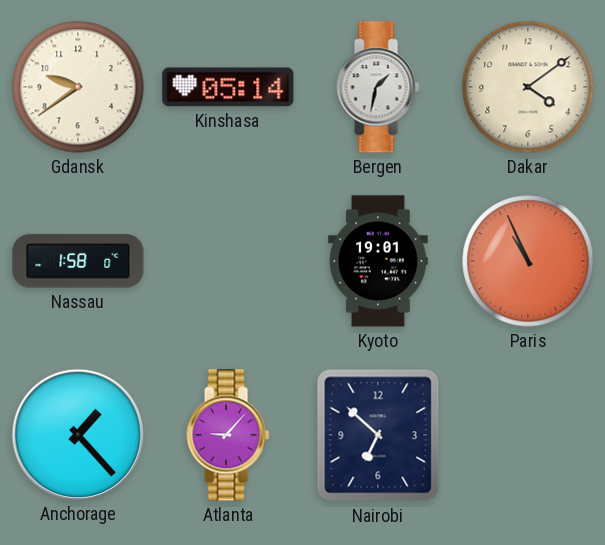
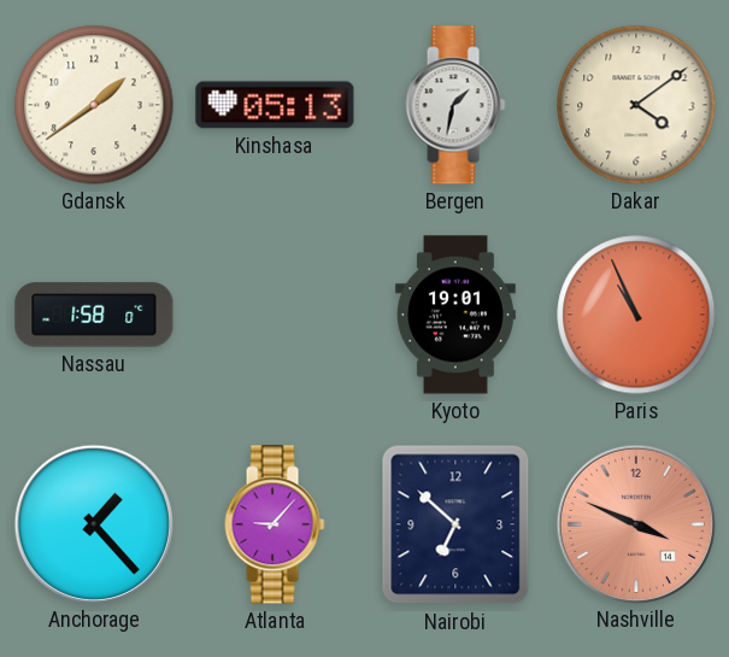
Gdansk: 9:39 -> 1:39 (94, 105)
Kinshasa: 05:14 -> 05:13 (275, 105)
Nashville: none -> 3:49 (635, 523)
